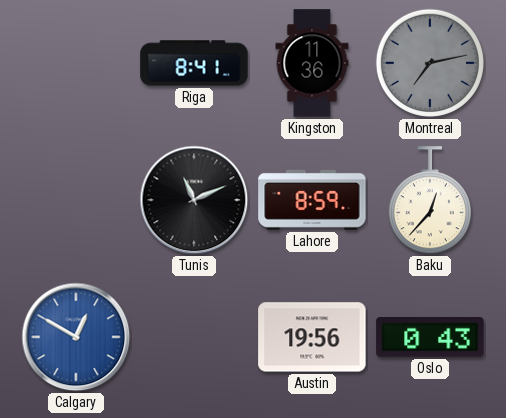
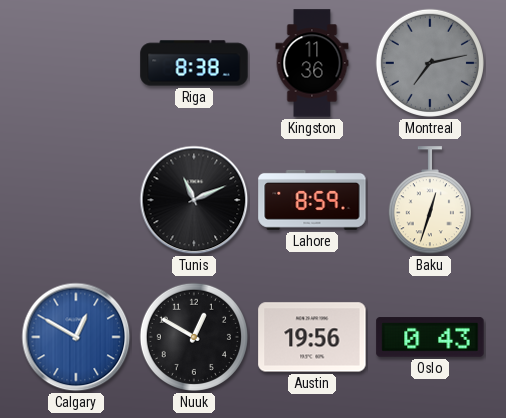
Riga: 8:41 -> 8:38 (194, 63)
Baku: 12:37 -> 12:33 (430, 201)
Nuuk: none -> 12:50 (194, 337)
